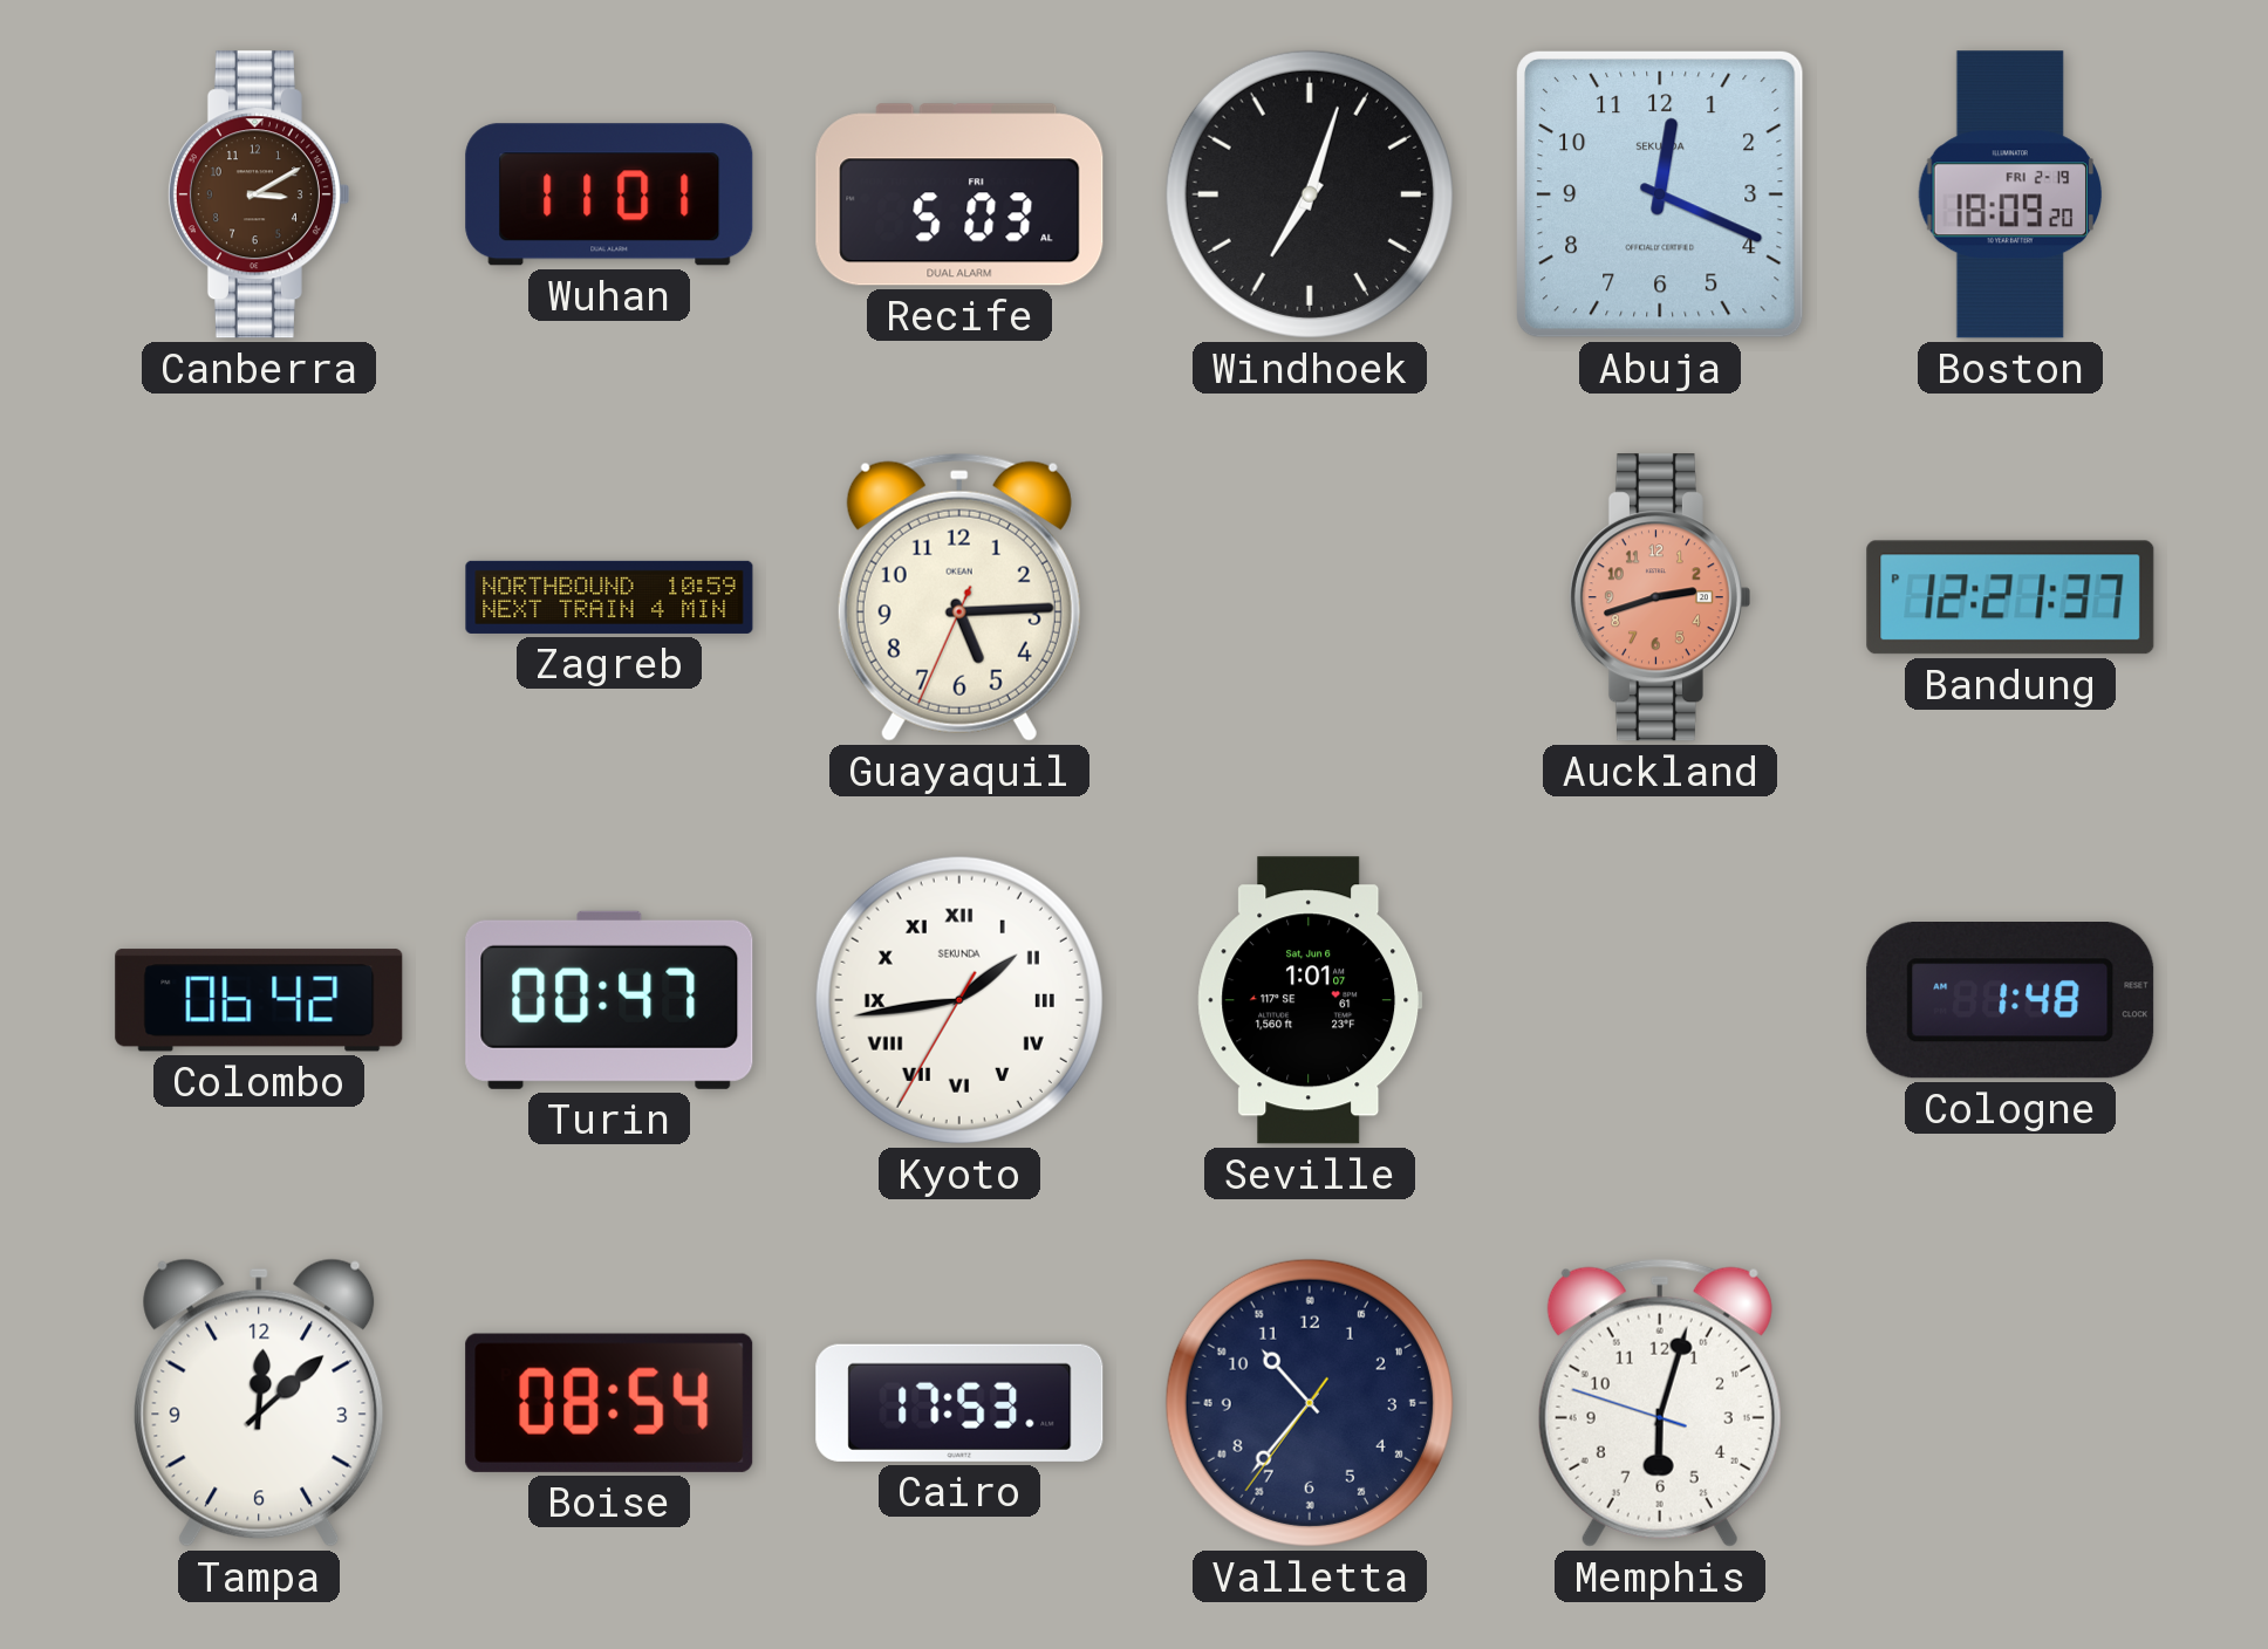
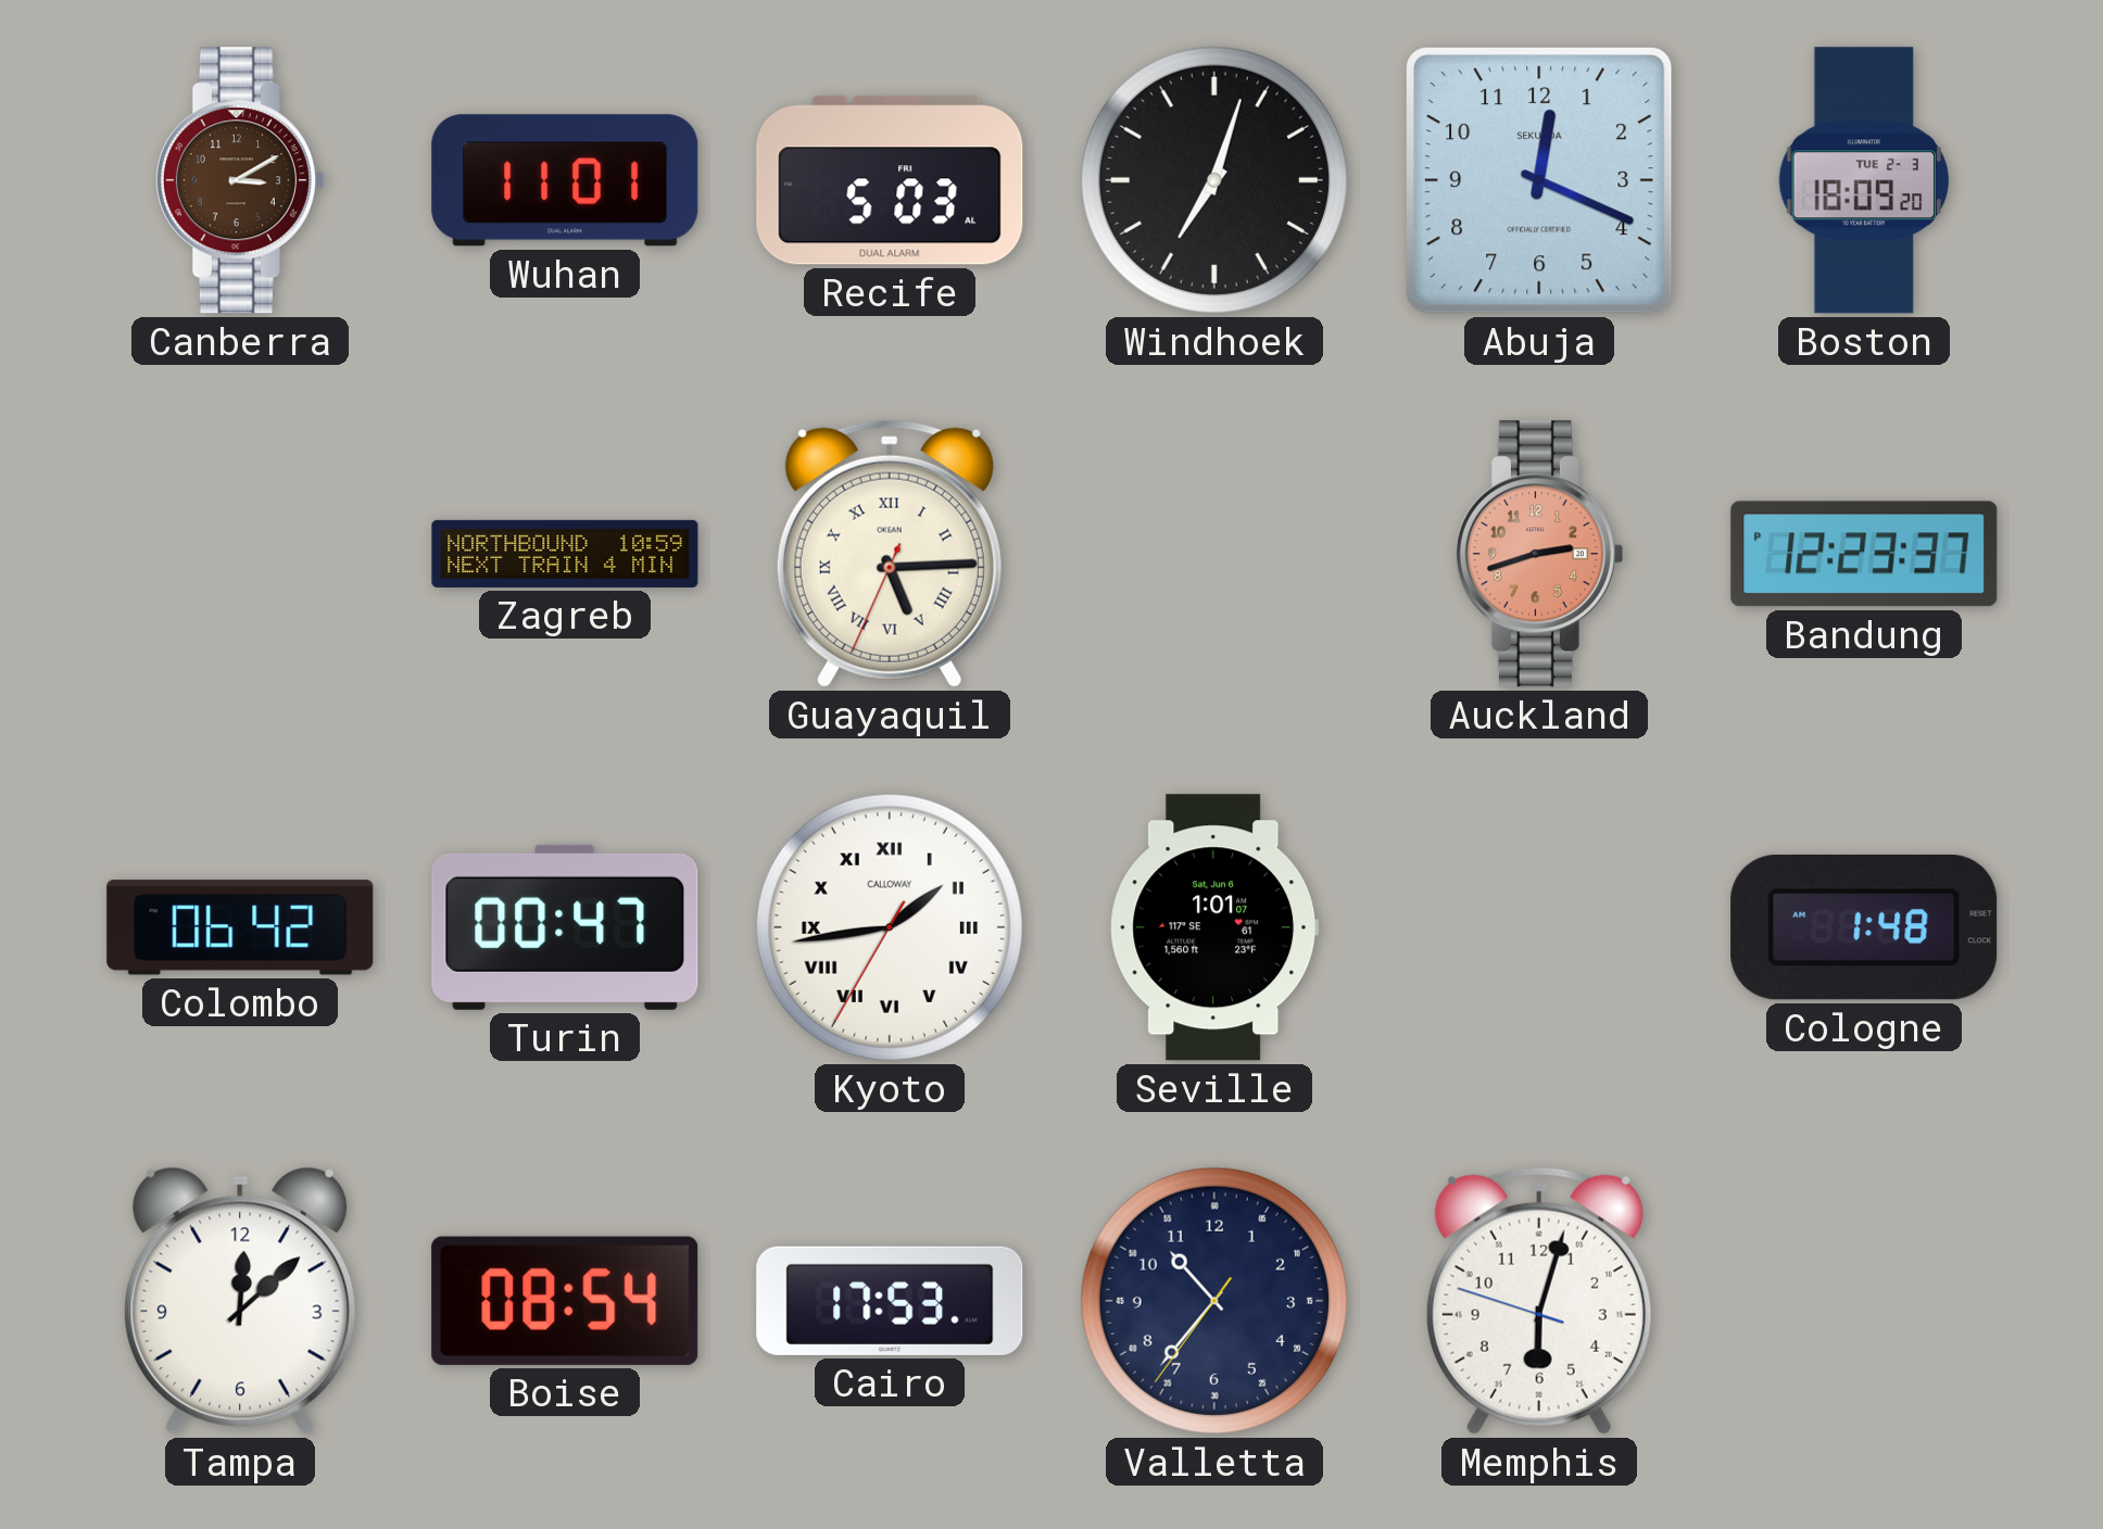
Boston date: FRI 2-19 -> TUE 2-3 (1864, 180)
Guayaquil numerals: Arabic -> Roman (890, 554)
Bandung: 12:21 -> 12:23 (1864, 554)
Kyoto brand: SEKUNDA -> CALLOWAY (890, 927)
